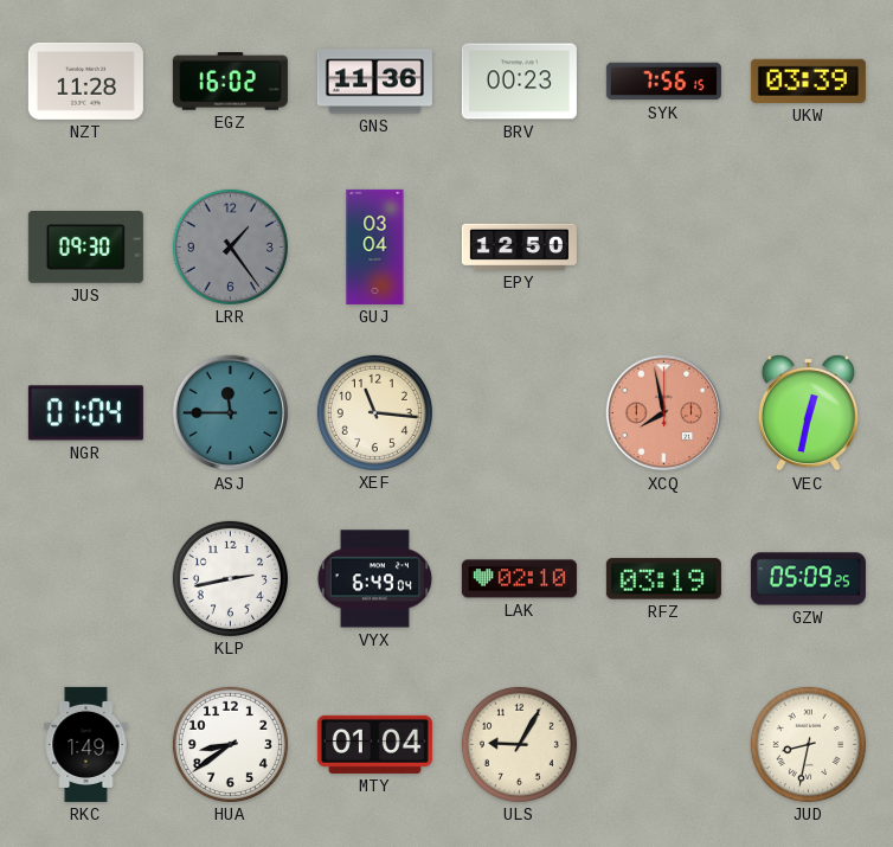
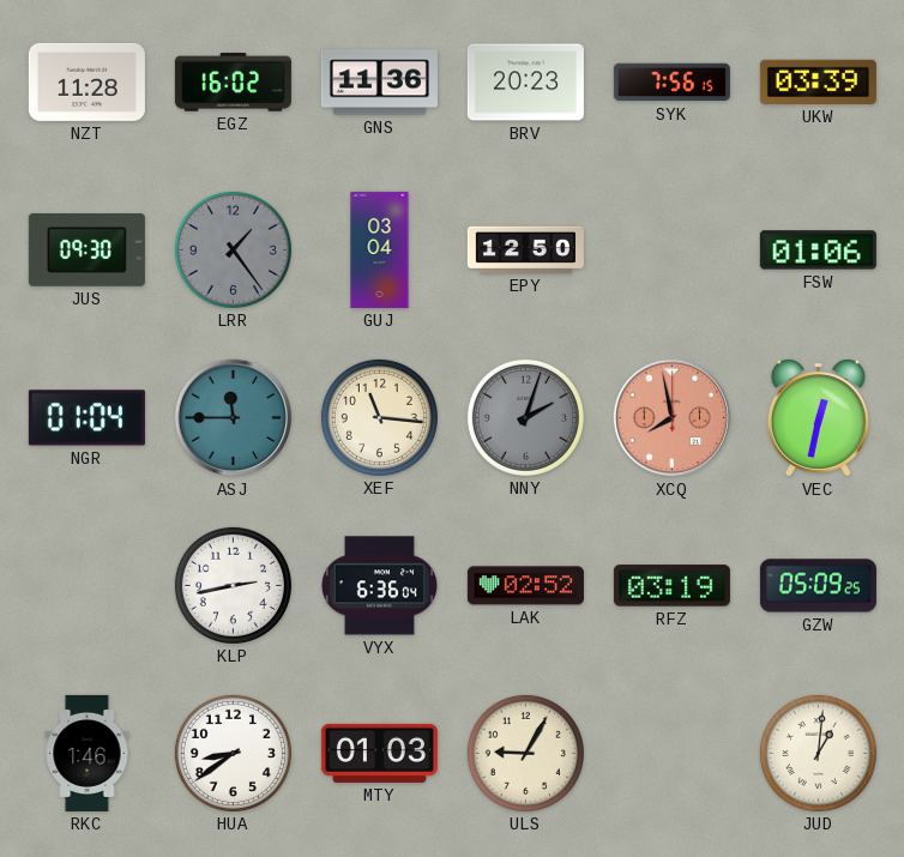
BRV: 00:23 -> 20:23 (525, 83)
FSW: none -> 01:06 (818, 251)
NNY: none -> 2:03 (525, 417)
VYX: 6:49 -> 6:36 (379, 586)
LAK: 02:10 -> 02:52 (525, 586)
RKC: 1:49 -> 1:46 (88, 753)
MTY: 01:04 -> 01:03 (379, 753)
JUD: 8:32 -> 1:01 (818, 753)
